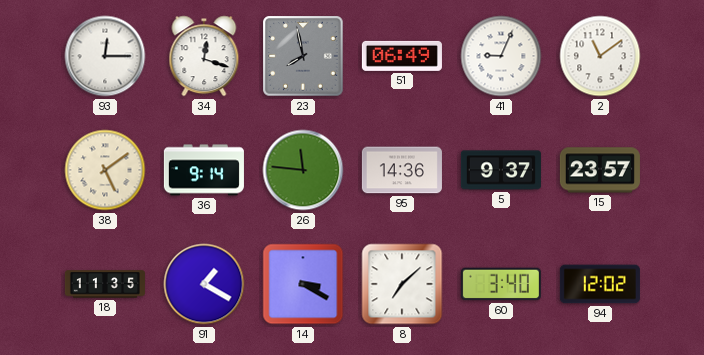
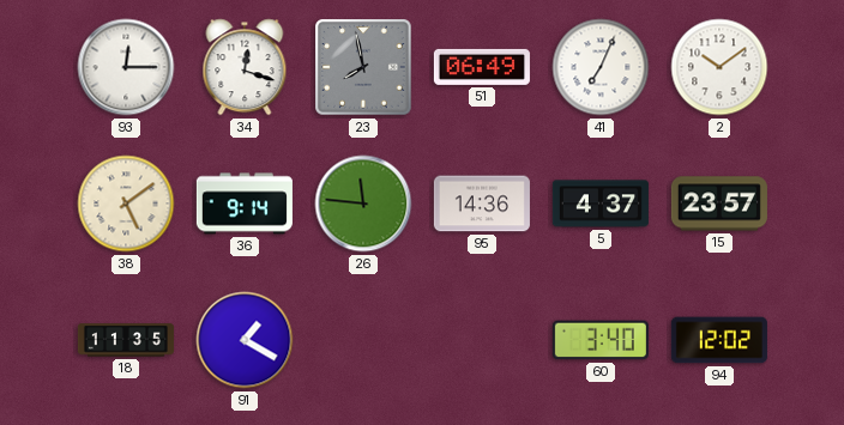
41: 9:04 -> 7:04 (601, 67)
2: 11:09 -> 10:09 (719, 67)
5: 9:37 -> 4:37 (601, 204)
14: 3:20 -> none (303, 284)
8: 7:08 -> none (402, 284)
